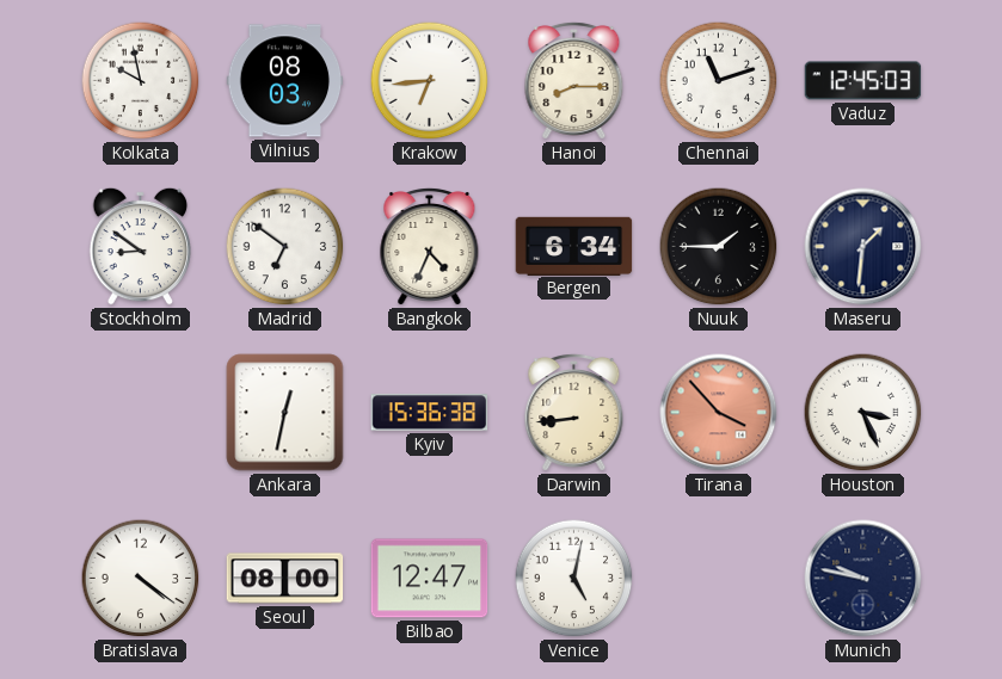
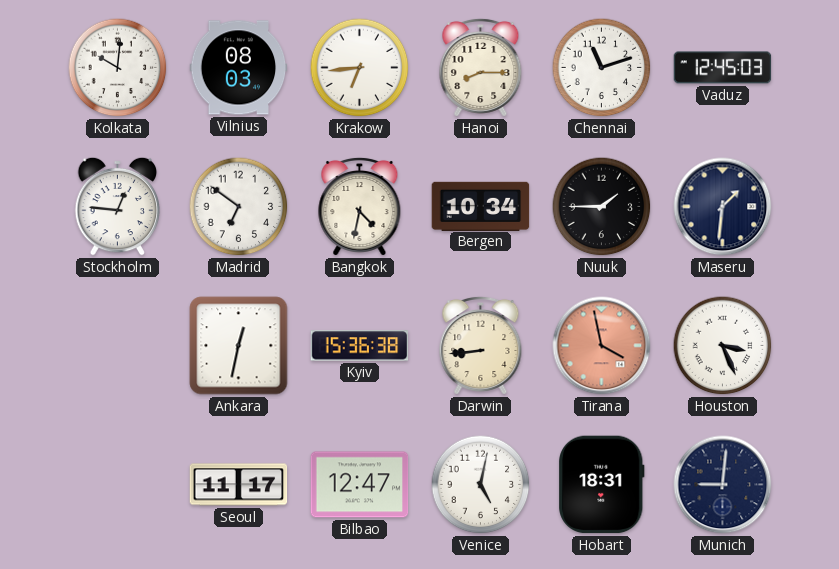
Kolkata: 9:58 -> 10:01 (118, 68)
Stockholm: 8:51 -> 12:46 (118, 206)
Bangkok: 4:34 -> 4:32 (360, 206)
Bergen: 6:34 -> 10:34 (481, 206)
Tirana: 3:53 -> 3:58 (602, 346)
Bratislava: 4:21 -> none (141, 579)
Seoul: 08:00 -> 11:17 (239, 485)
Hobart: none -> 18:31 (602, 485)
Munich: 9:47 -> 9:01 (723, 485)
